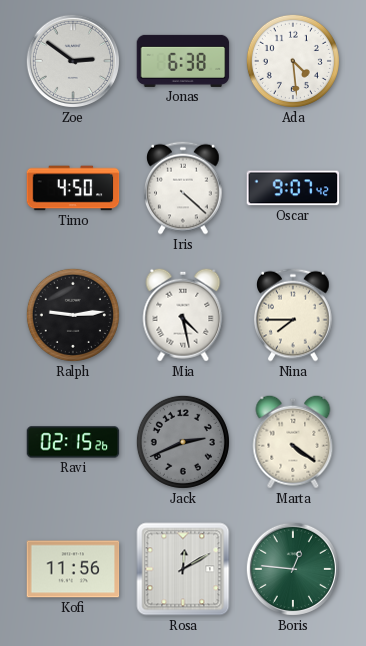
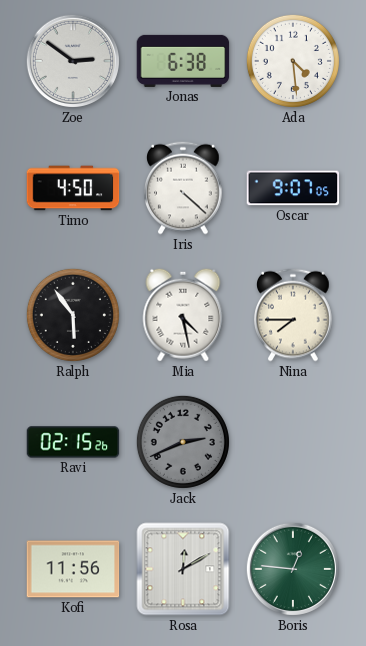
Oscar: 9:07:42 -> 9:07:05 (293, 188)
Ralph: 9:14 -> 5:54 (73, 315)
Marta: 4:21 -> none (293, 442)
